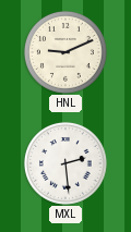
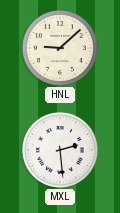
HNL: 9:11 -> 9:08 (60, 48)
